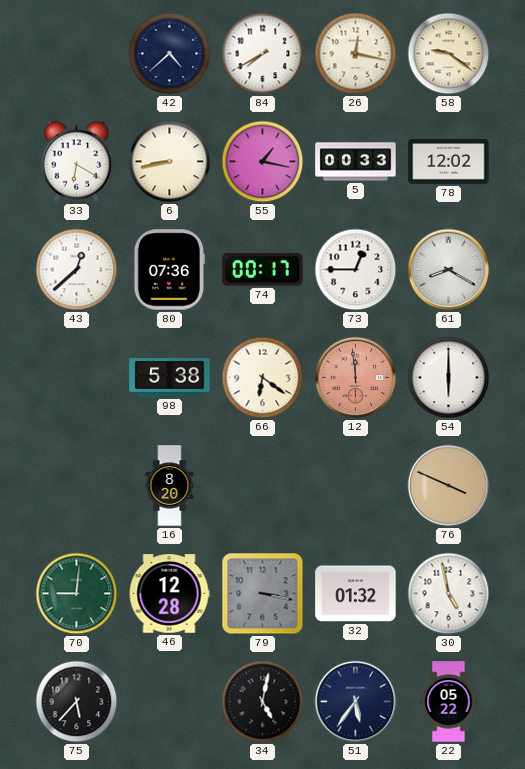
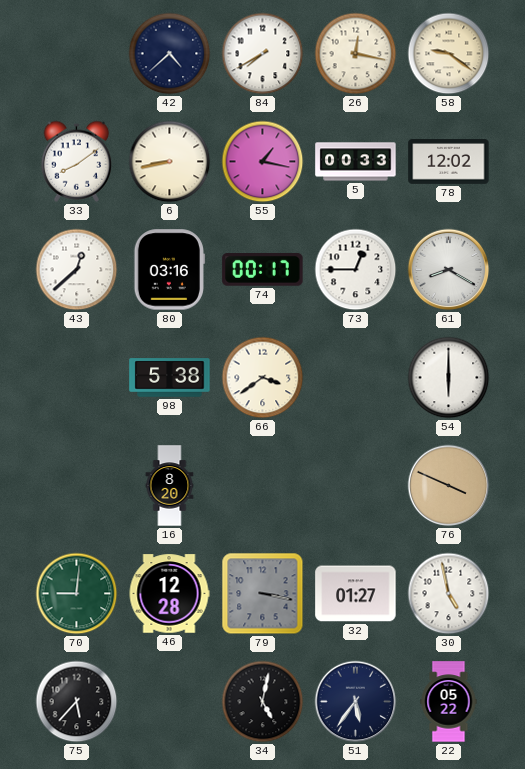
33: 6:20 -> 8:09 (77, 161)
80: 07:36 -> 03:16 (169, 270)
66: 6:21 -> 3:39 (263, 378)
12: 11:59 -> none (356, 378)
32: 01:32 -> 01:27 (356, 594)
